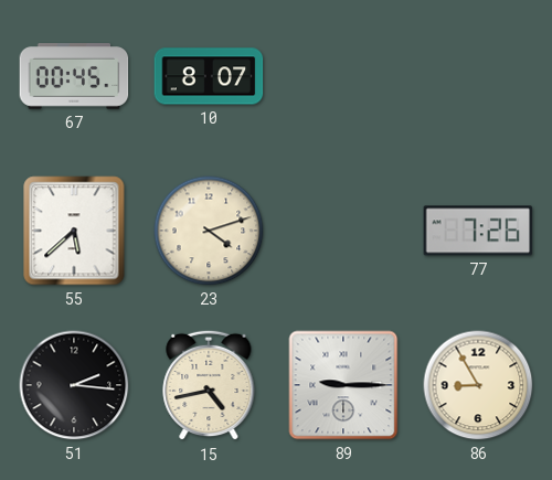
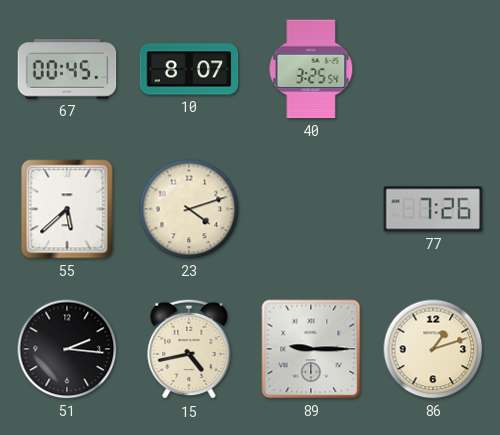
40: none -> 3:25 (311, 69)
86: 8:55 -> 1:12 (433, 349)
